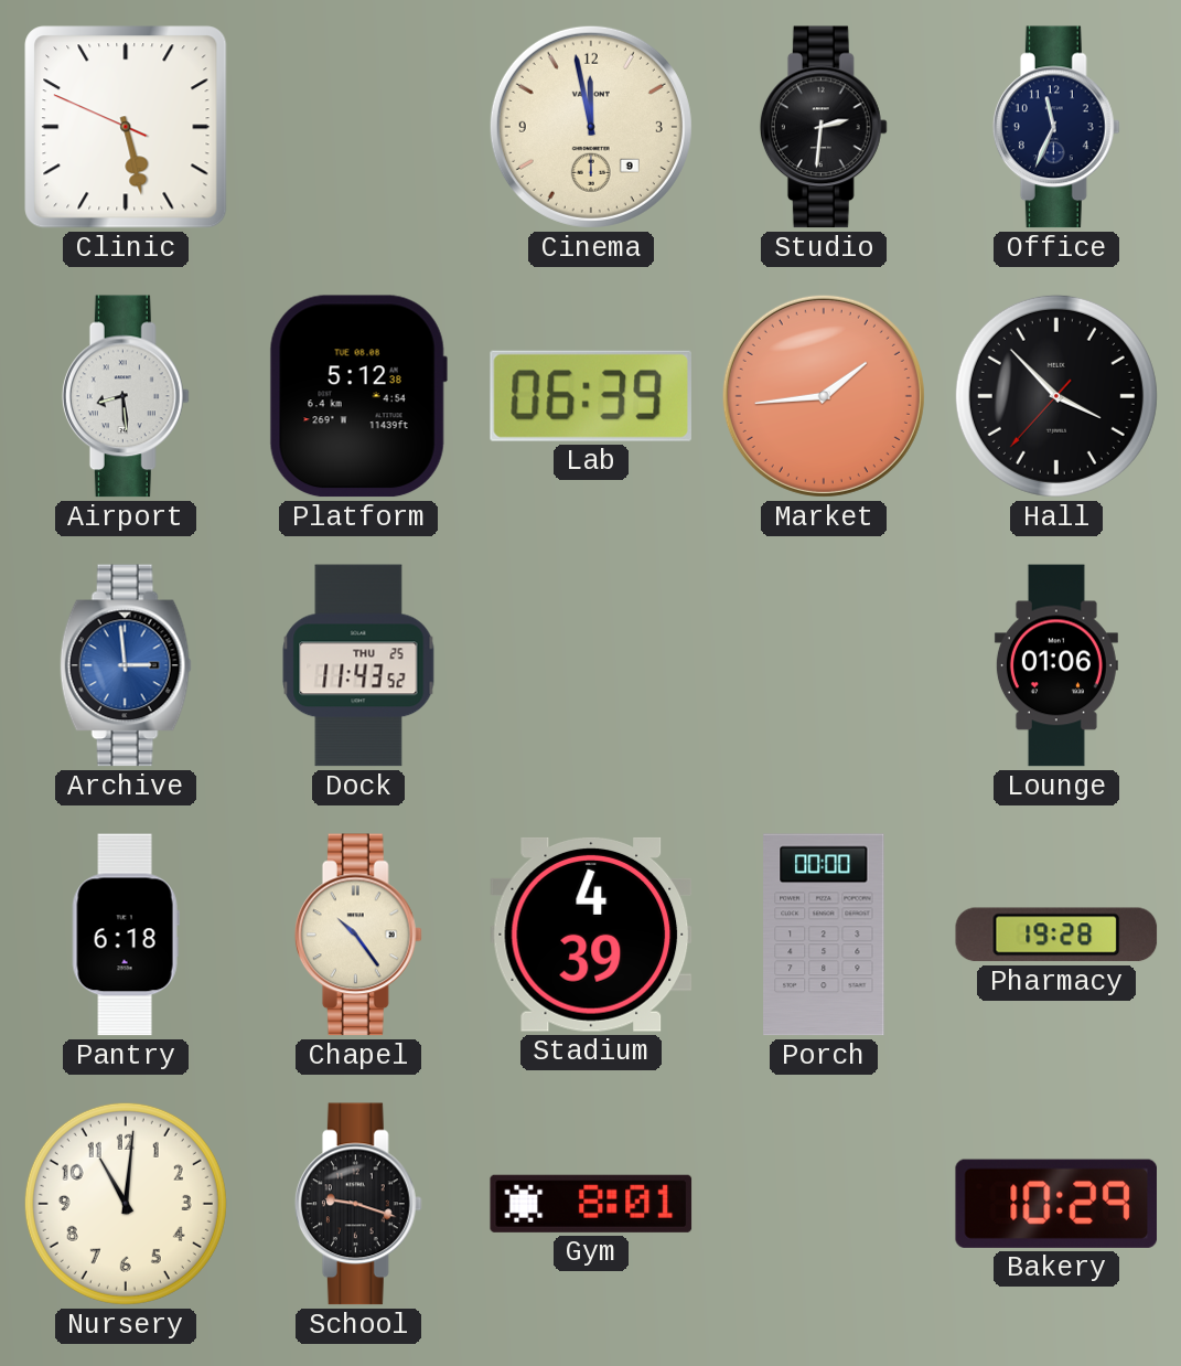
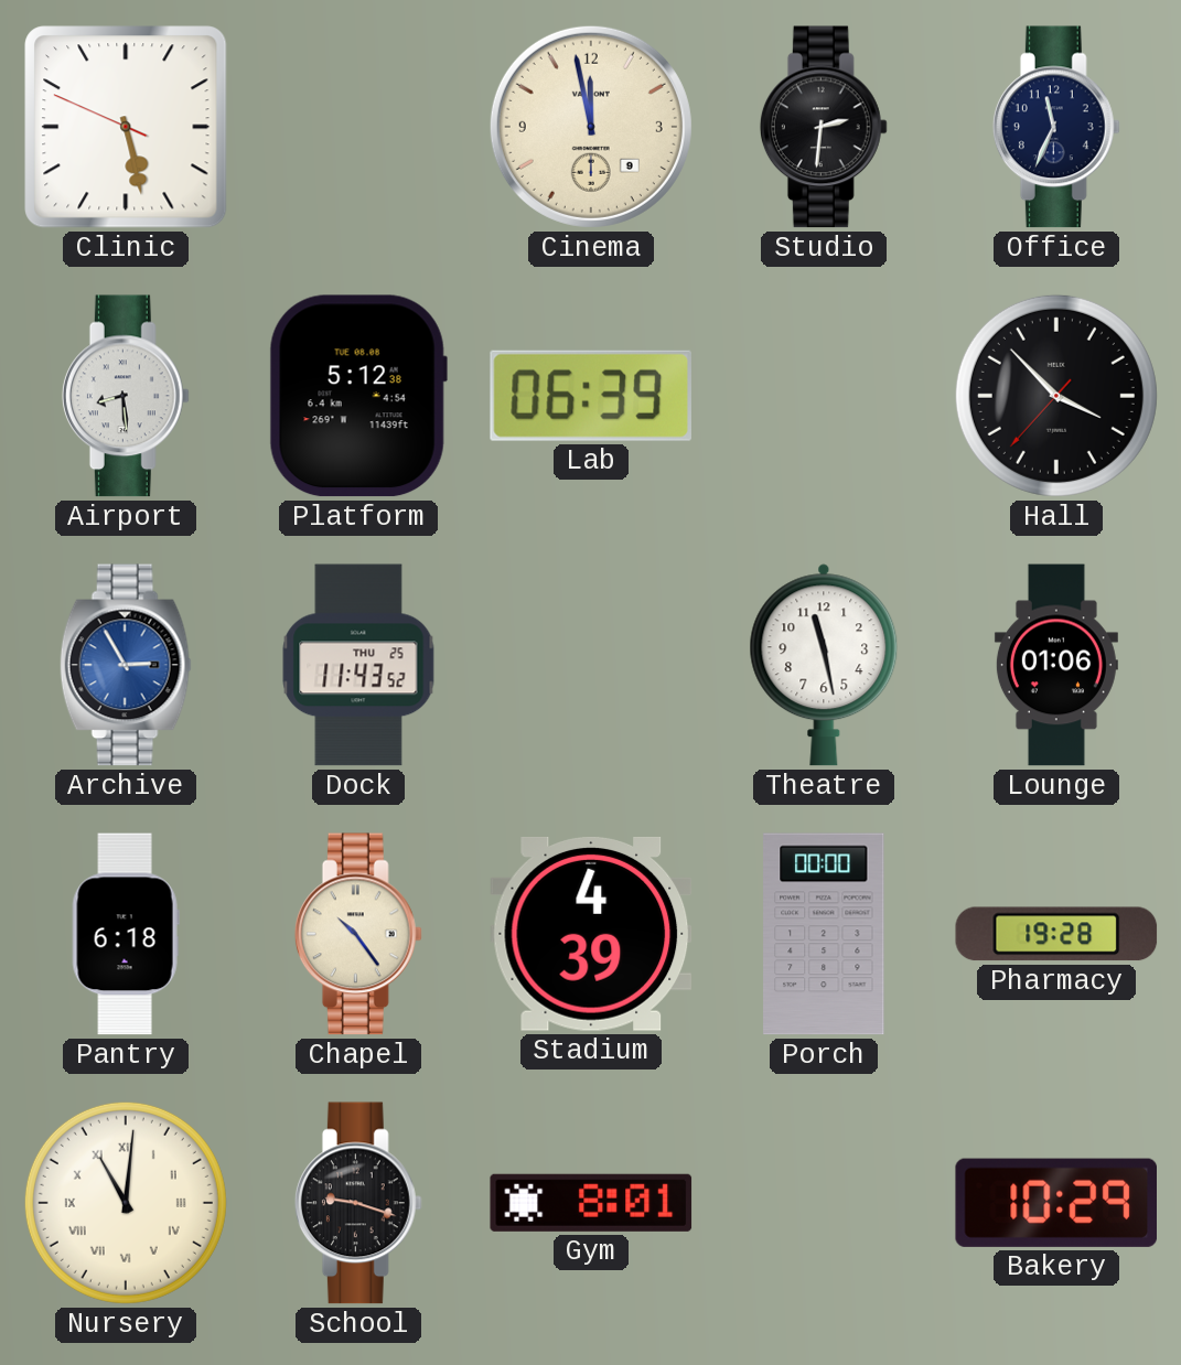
Market: 1:44 -> none (824, 396)
Archive: 2:59 -> 2:55 (126, 665)
Theatre: none -> 11:28 (824, 665)
Nursery numerals: Arabic -> Roman (126, 1203)
